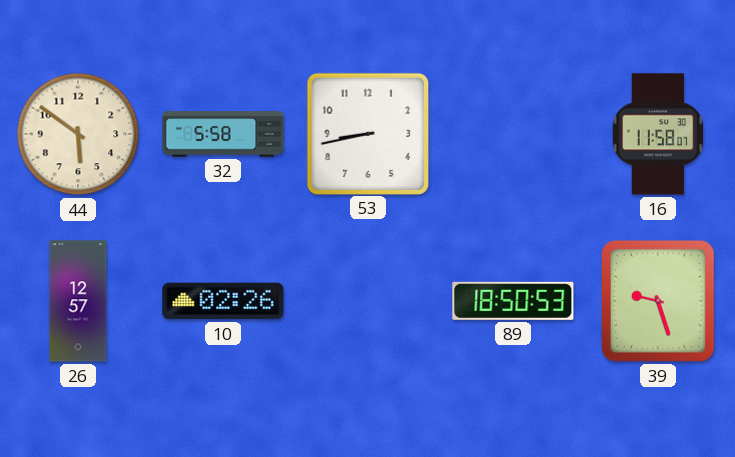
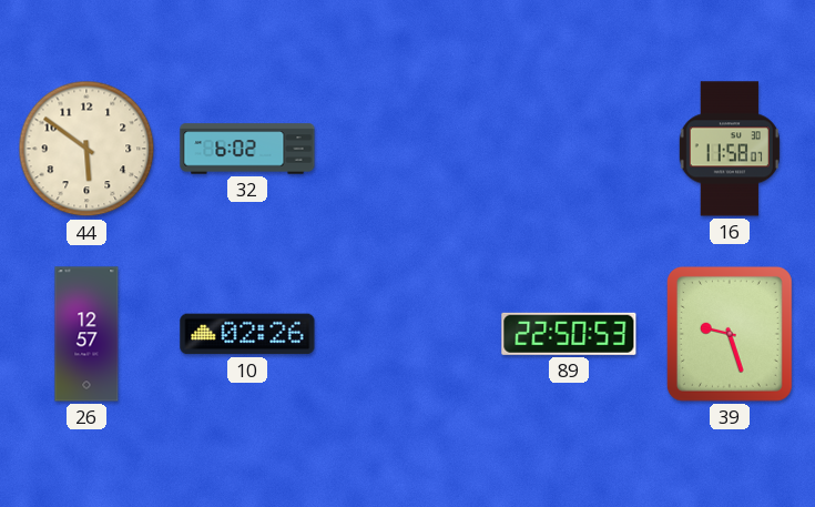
32: 5:58 -> 6:02 (247, 149)
53: 8:43 -> none (367, 133)
89: 18:50 -> 22:50 (569, 334)
